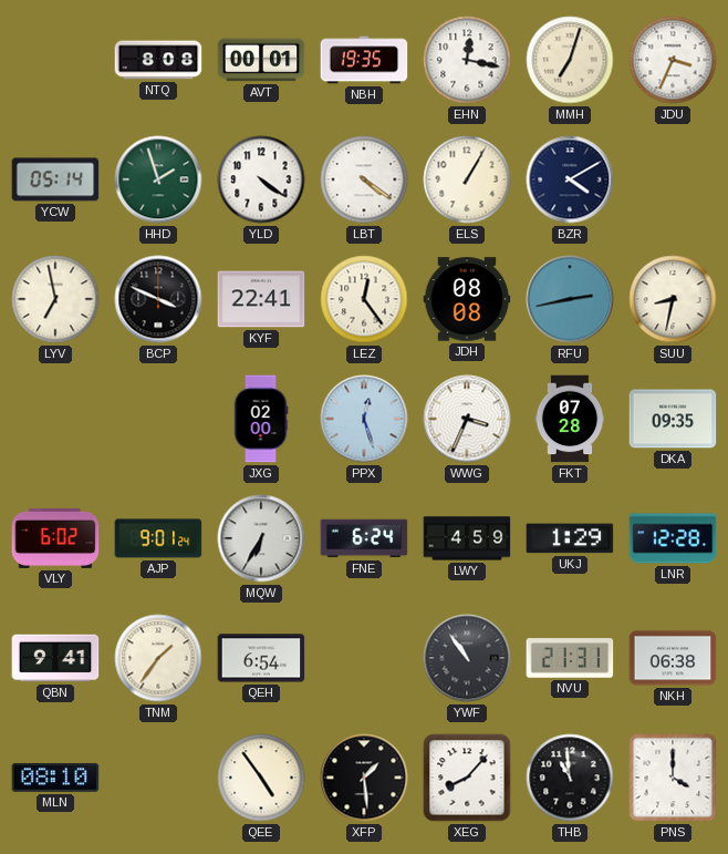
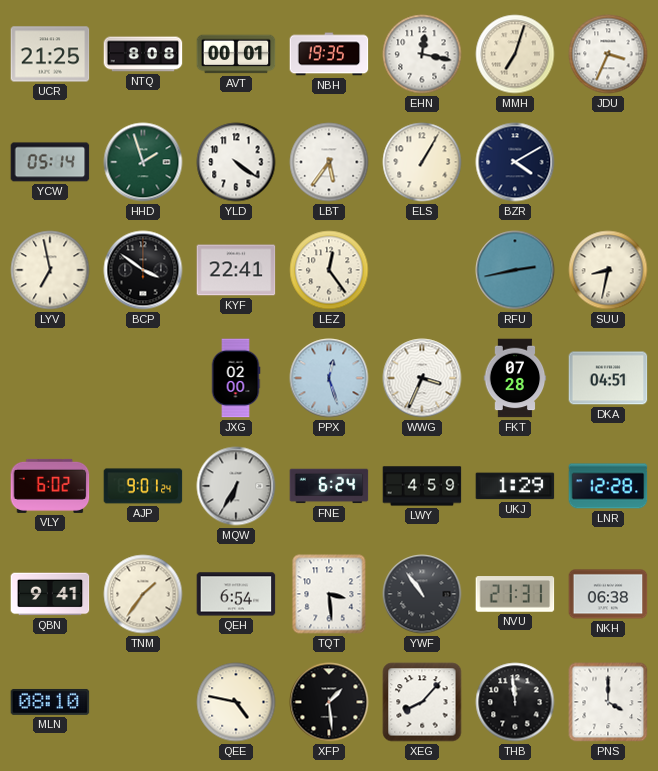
UCR: none -> 21:25 (50, 54)
LBT: 4:21 -> 5:36 (329, 162)
BCP: 3:49 -> 3:51 (143, 270)
JDH: 08:08 -> none (467, 299)
DKA: 09:35 -> 04:51 (608, 378)
TQT: none -> 3:29 (329, 594)
QEE: 4:54 -> 4:47 (236, 702)
THB: 10:59 -> 11:59 (515, 702)
